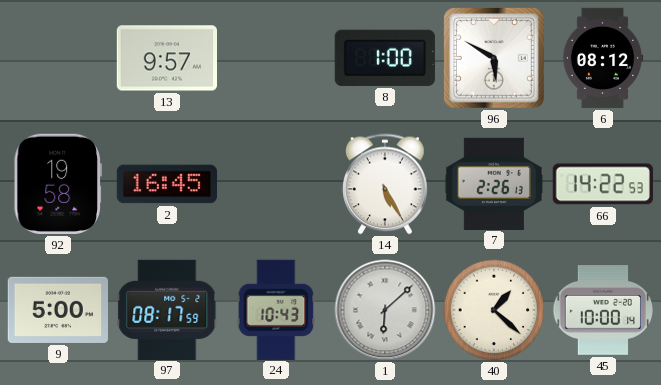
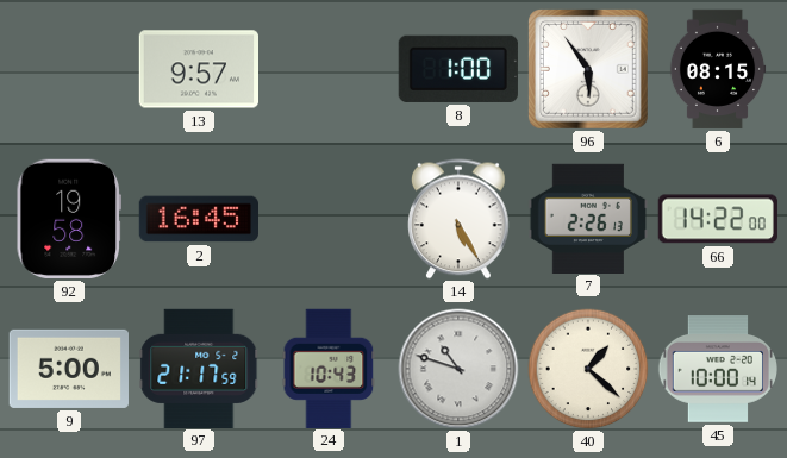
96: 5:50 -> 5:54 (588, 69)
6: 08:12 -> 08:15 (718, 69)
66: 14:22:53 -> 14:22:00 (718, 219)
97: 08:17 -> 21:17 (199, 368)
1: 6:08 -> 10:48 (458, 369)
